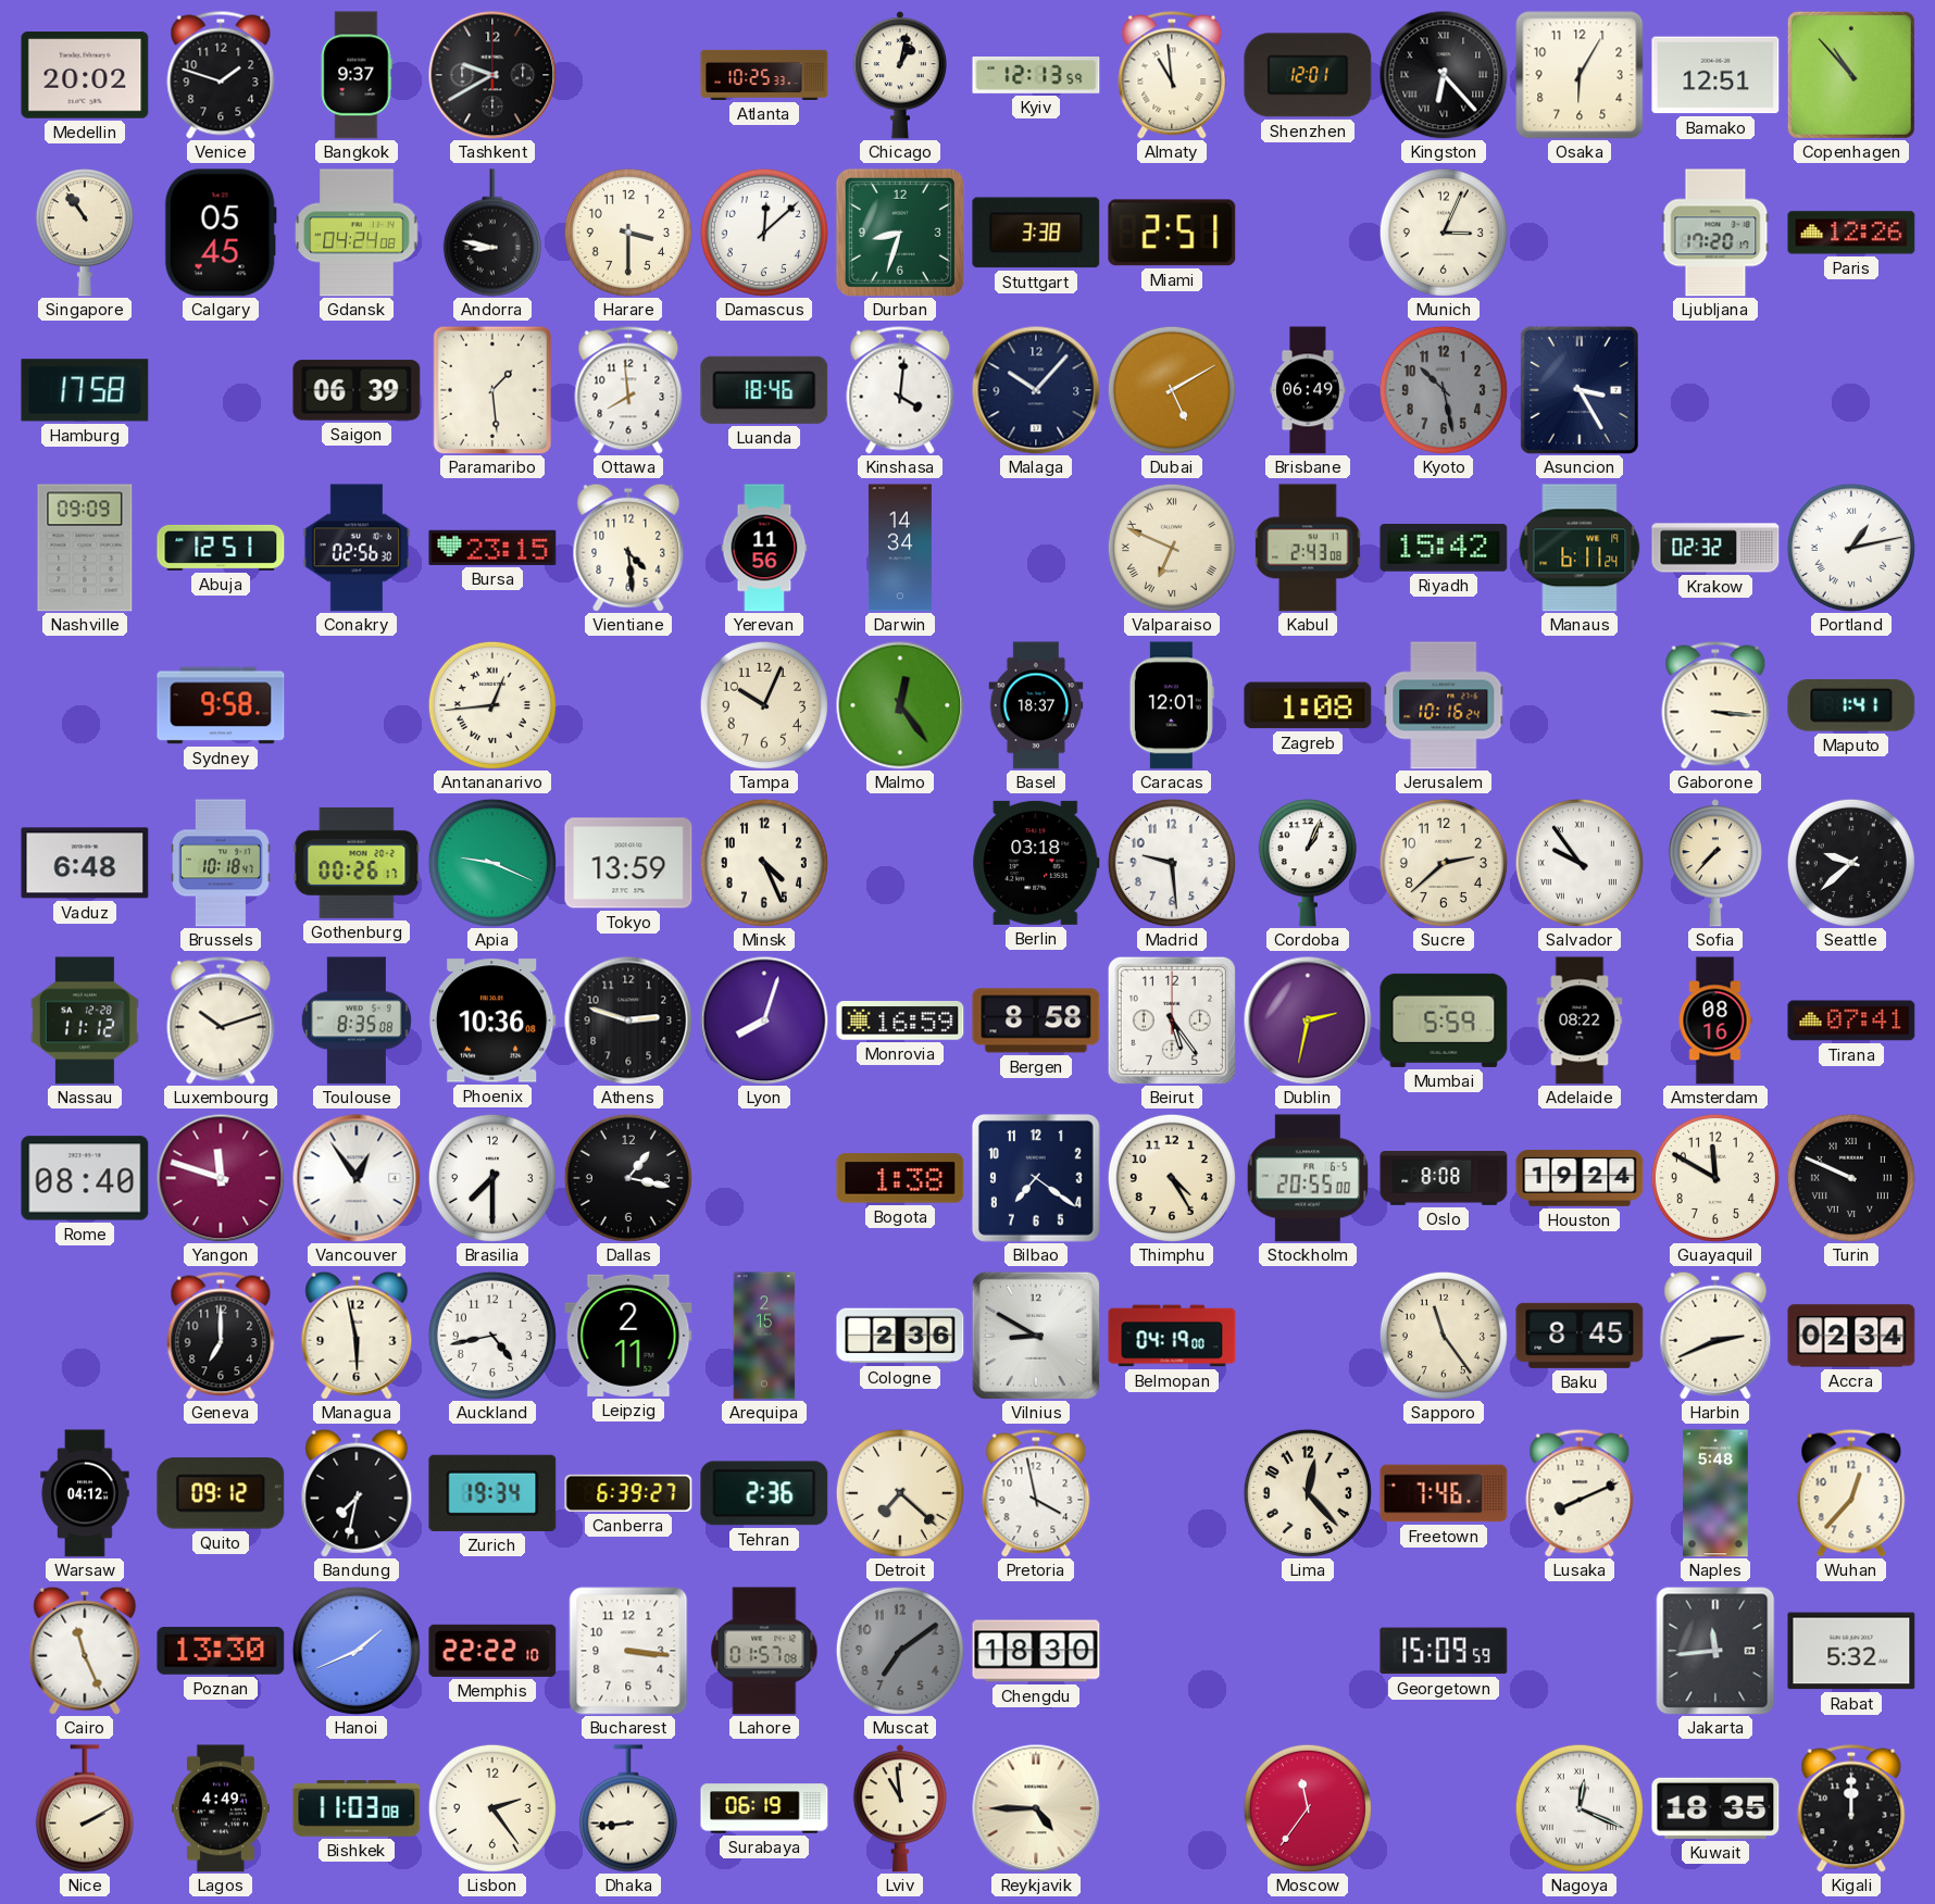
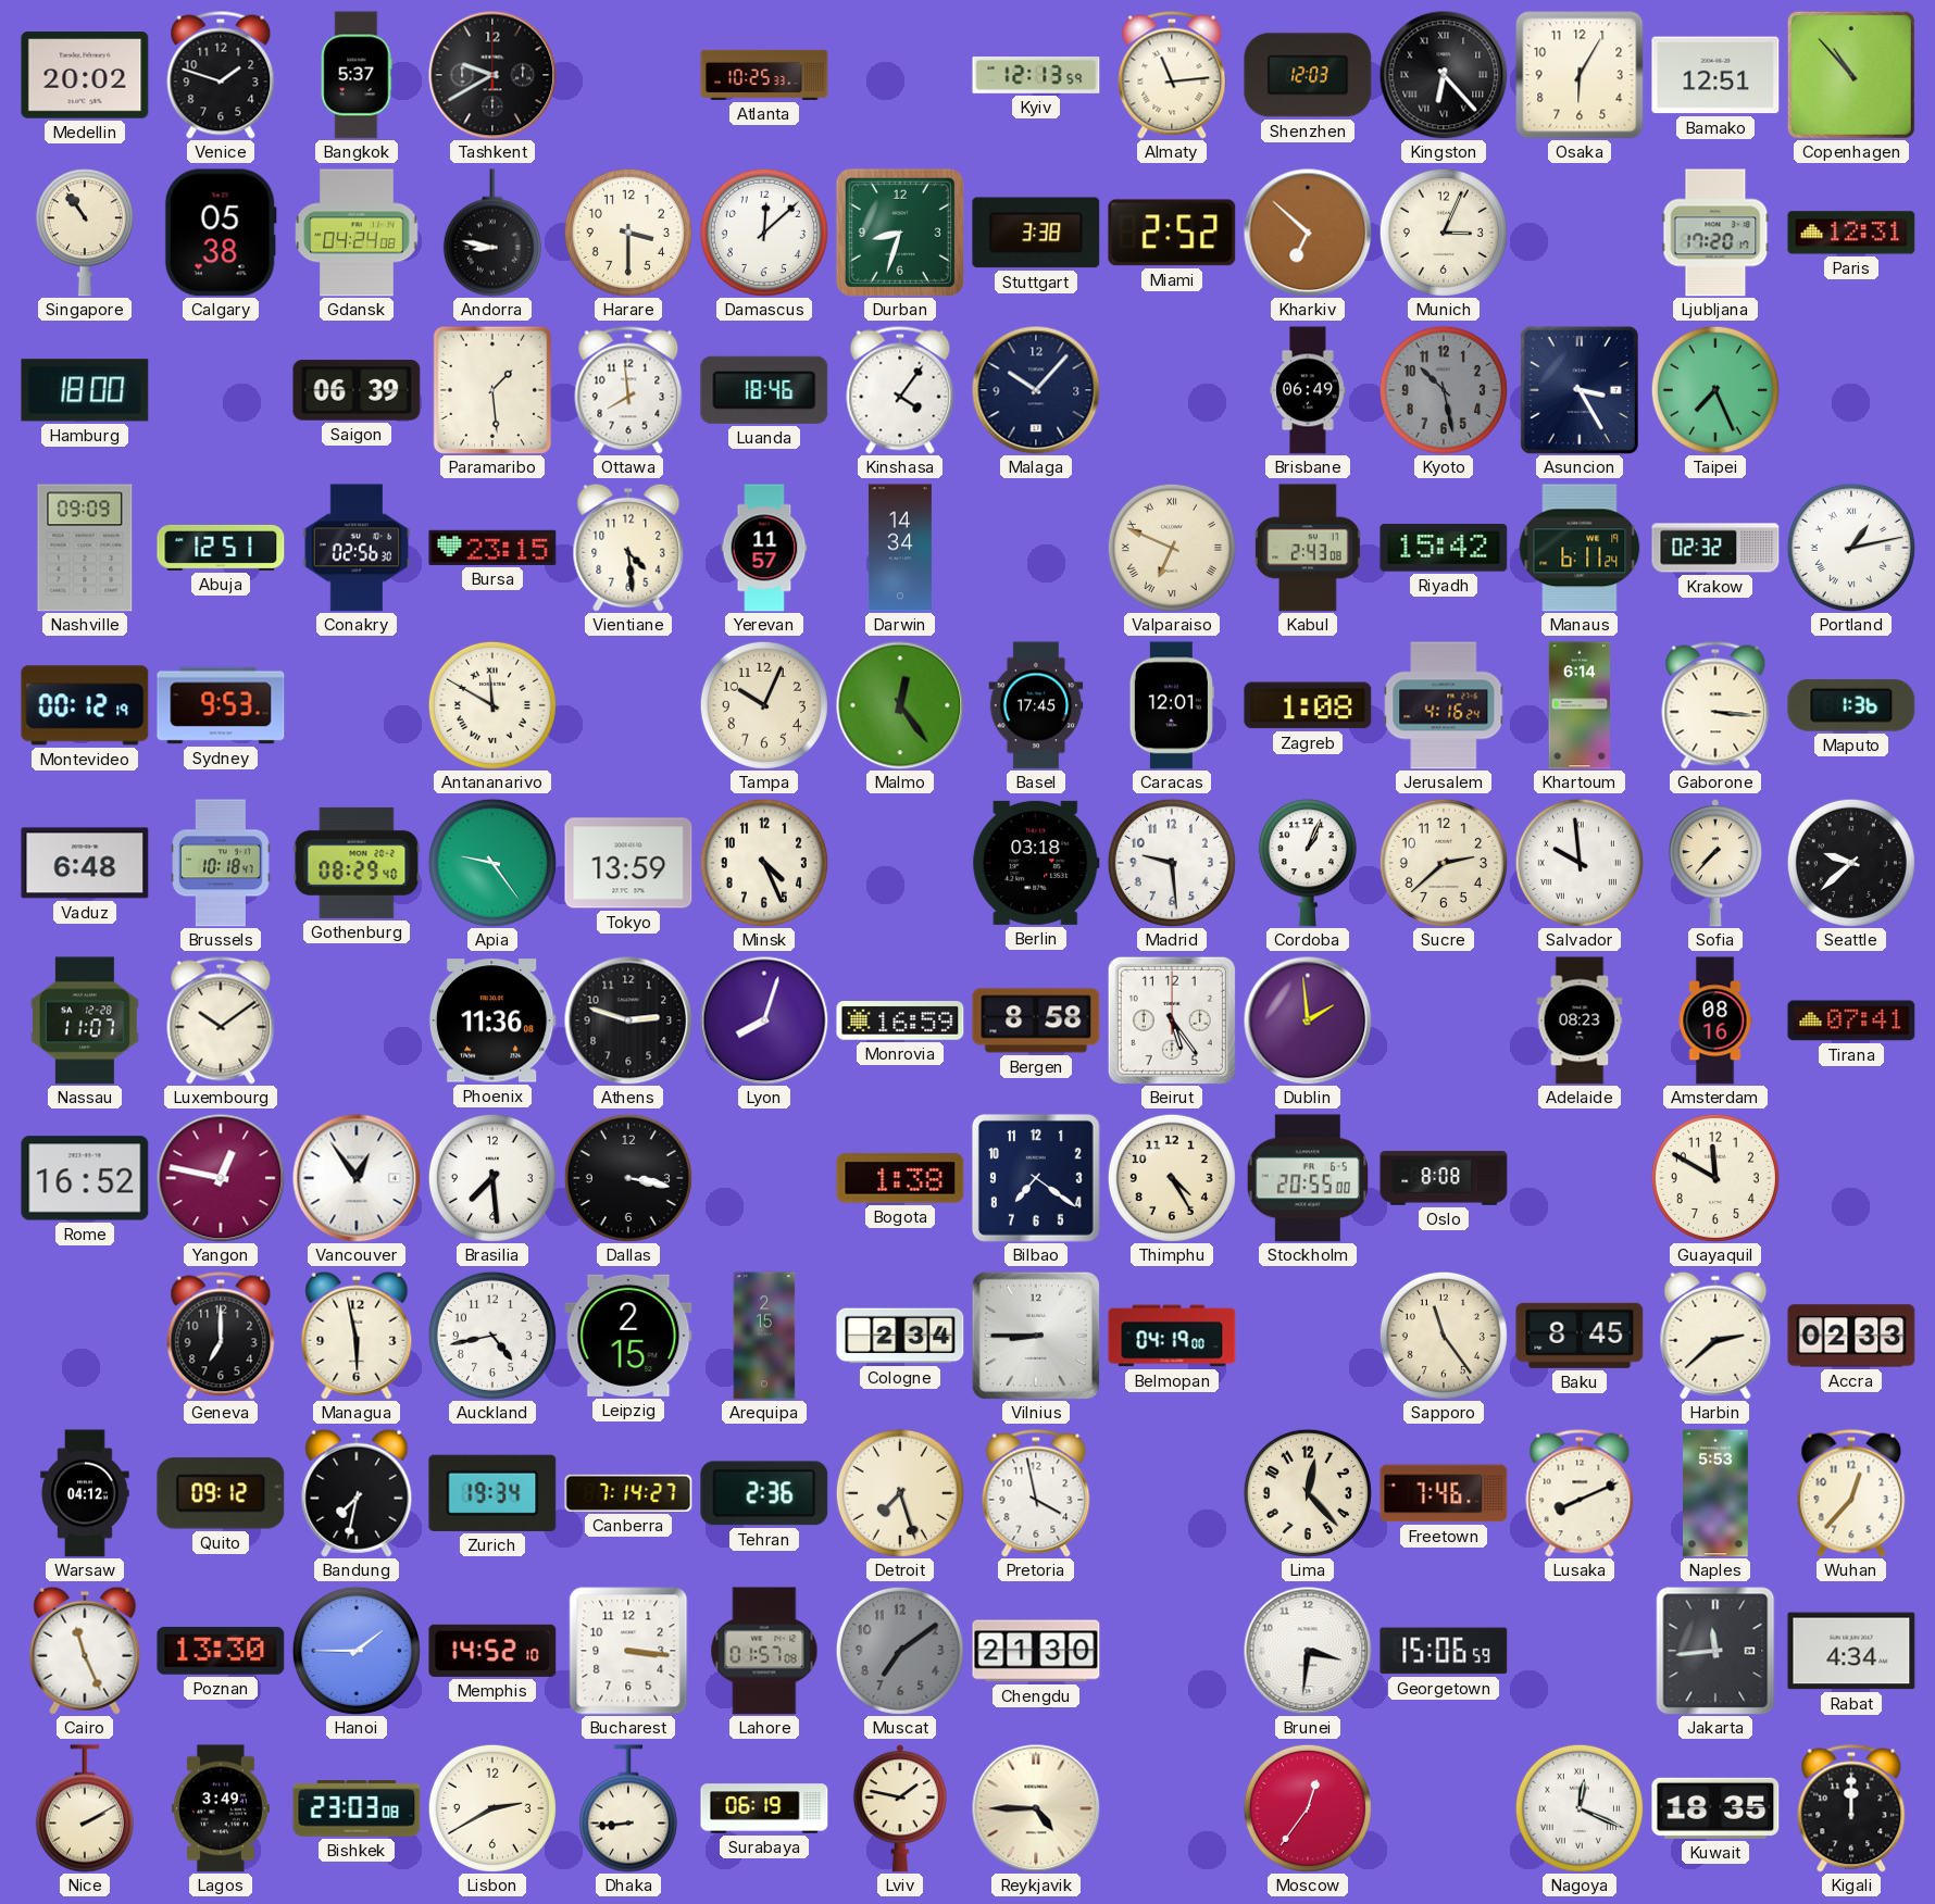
Bangkok: 9:37 -> 5:37 (357, 75)
Chicago: 1:02 -> none (900, 75)
Almaty: 10:59 -> 11:14 (1172, 75)
Shenzhen: 12:01 -> 12:03 (1308, 75)
Calgary: 05:45 -> 05:38 (221, 233)
Miami: 2:51 -> 2:52 (1172, 233)
Kharkiv: none -> 6:52 (1308, 233)
Paris: 12:26 -> 12:31 (1851, 233)
Hamburg: 17:58 -> 18:00 (85, 390)
Kinshasa: 4:01 -> 4:06 (900, 390)
Dubai: 5:10 -> none (1172, 390)
Taipei: none -> 7:26 (1715, 390)
Yerevan: 11:56 -> 11:57 (764, 548)
Montevideo: none -> 00:12 (85, 705)
Sydney: 9:58 -> 9:53 (221, 705)
Antananarivo: 12:44 -> 11:50 (492, 705)
Basel: 18:37 -> 17:45 (1036, 705)
Jerusalem: 10:16 -> 4:16 (1444, 705)
Khartoum: none -> 6:14 (1578, 705)
Maputo: 1:41 -> 1:36 (1851, 705)
Gothenburg: 00:26 -> 08:29 (357, 863)
Apia: 9:19 -> 9:24 (492, 863)
Salvador: 9:54 -> 9:59 (1580, 863)
Nassau: 11:12 -> 11:07 (85, 1020)
Luxembourg: 10:12 -> 10:09 (221, 1020)
Toulouse: 8:35 -> none (357, 1020)
Phoenix: 10:36 -> 11:36 (492, 1020)
Dublin: 2:32 -> 1:59 (1308, 1020)
Mumbai: 5:59 -> none (1444, 1020)
Adelaide: 08:22 -> 08:23 (1580, 1020)
Rome: 08:40 -> 16:52 (85, 1178)
Yangon: 11:48 -> 12:47 (221, 1178)
Brasilia: 7:30 -> 7:29 (492, 1178)
Dallas: 1:17 -> 3:17 (628, 1178)
Houston: 19:24 -> none (1580, 1179)
Turin: 9:49 -> none (1851, 1178)
Leipzig: 2:11 -> 2:15 (628, 1336)
Cologne: 2:36 -> 2:34 (900, 1336)
Vilnius: 8:50 -> 8:45 (1036, 1336)
Harbin: 2:41 -> 2:38 (1715, 1336)
Accra: 02:34 -> 02:33 (1851, 1336)
Canberra: 6:39 -> 7:14 (628, 1493)
Detroit: 7:22 -> 7:27 (900, 1493)
Naples: 5:48 -> 5:53 (1716, 1493)
Hanoi: 1:41 -> 1:45 (357, 1651)
Memphis: 22:22 -> 14:52 (492, 1651)
Chengdu: 18:30 -> 21:30 (1036, 1651)
Brunei: none -> 3:31 (1308, 1651)
Georgetown: 15:09 -> 15:06 (1444, 1651)
Rabat: 5:32 -> 4:34 (1851, 1651)
Lagos: 4:49 -> 3:49 (221, 1808)
Bishkek: 11:03 -> 23:03 (357, 1809)
Lisbon: 2:24 -> 2:40 (492, 1808)
Lviv: 10:59 -> 1:47 (900, 1808)
Moscow: 11:36 -> 12:36 (1308, 1808)
